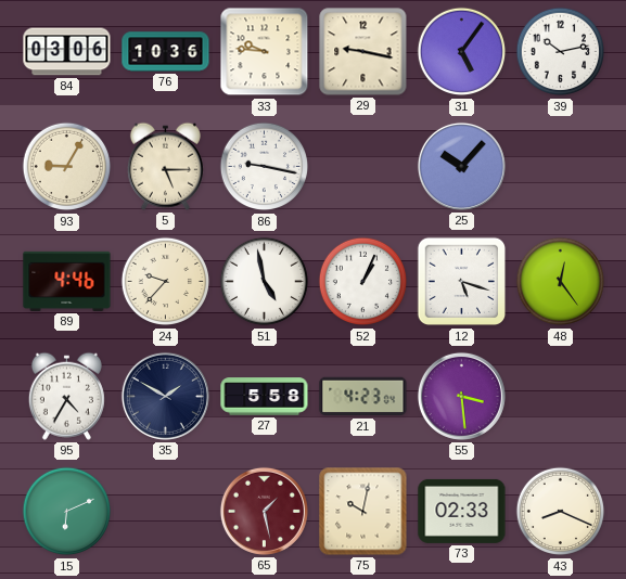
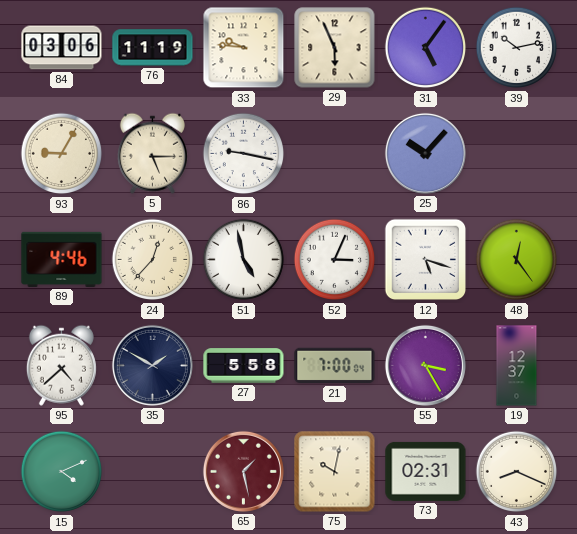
76: 10:36 -> 11:19 (153, 48)
29: 9:17 -> 5:56 (335, 48)
24: 9:37 -> 12:37 (153, 260)
52: 1:04 -> 3:04 (335, 260)
95: 4:35 -> 4:38 (61, 365)
21: 4:23 -> 7:00 (335, 366)
55: 3:29 -> 3:25 (425, 365)
19: none -> 12:37 (517, 366)
15: 6:11 -> 4:11 (62, 472)
73: 02:33 -> 02:31 (426, 471)
